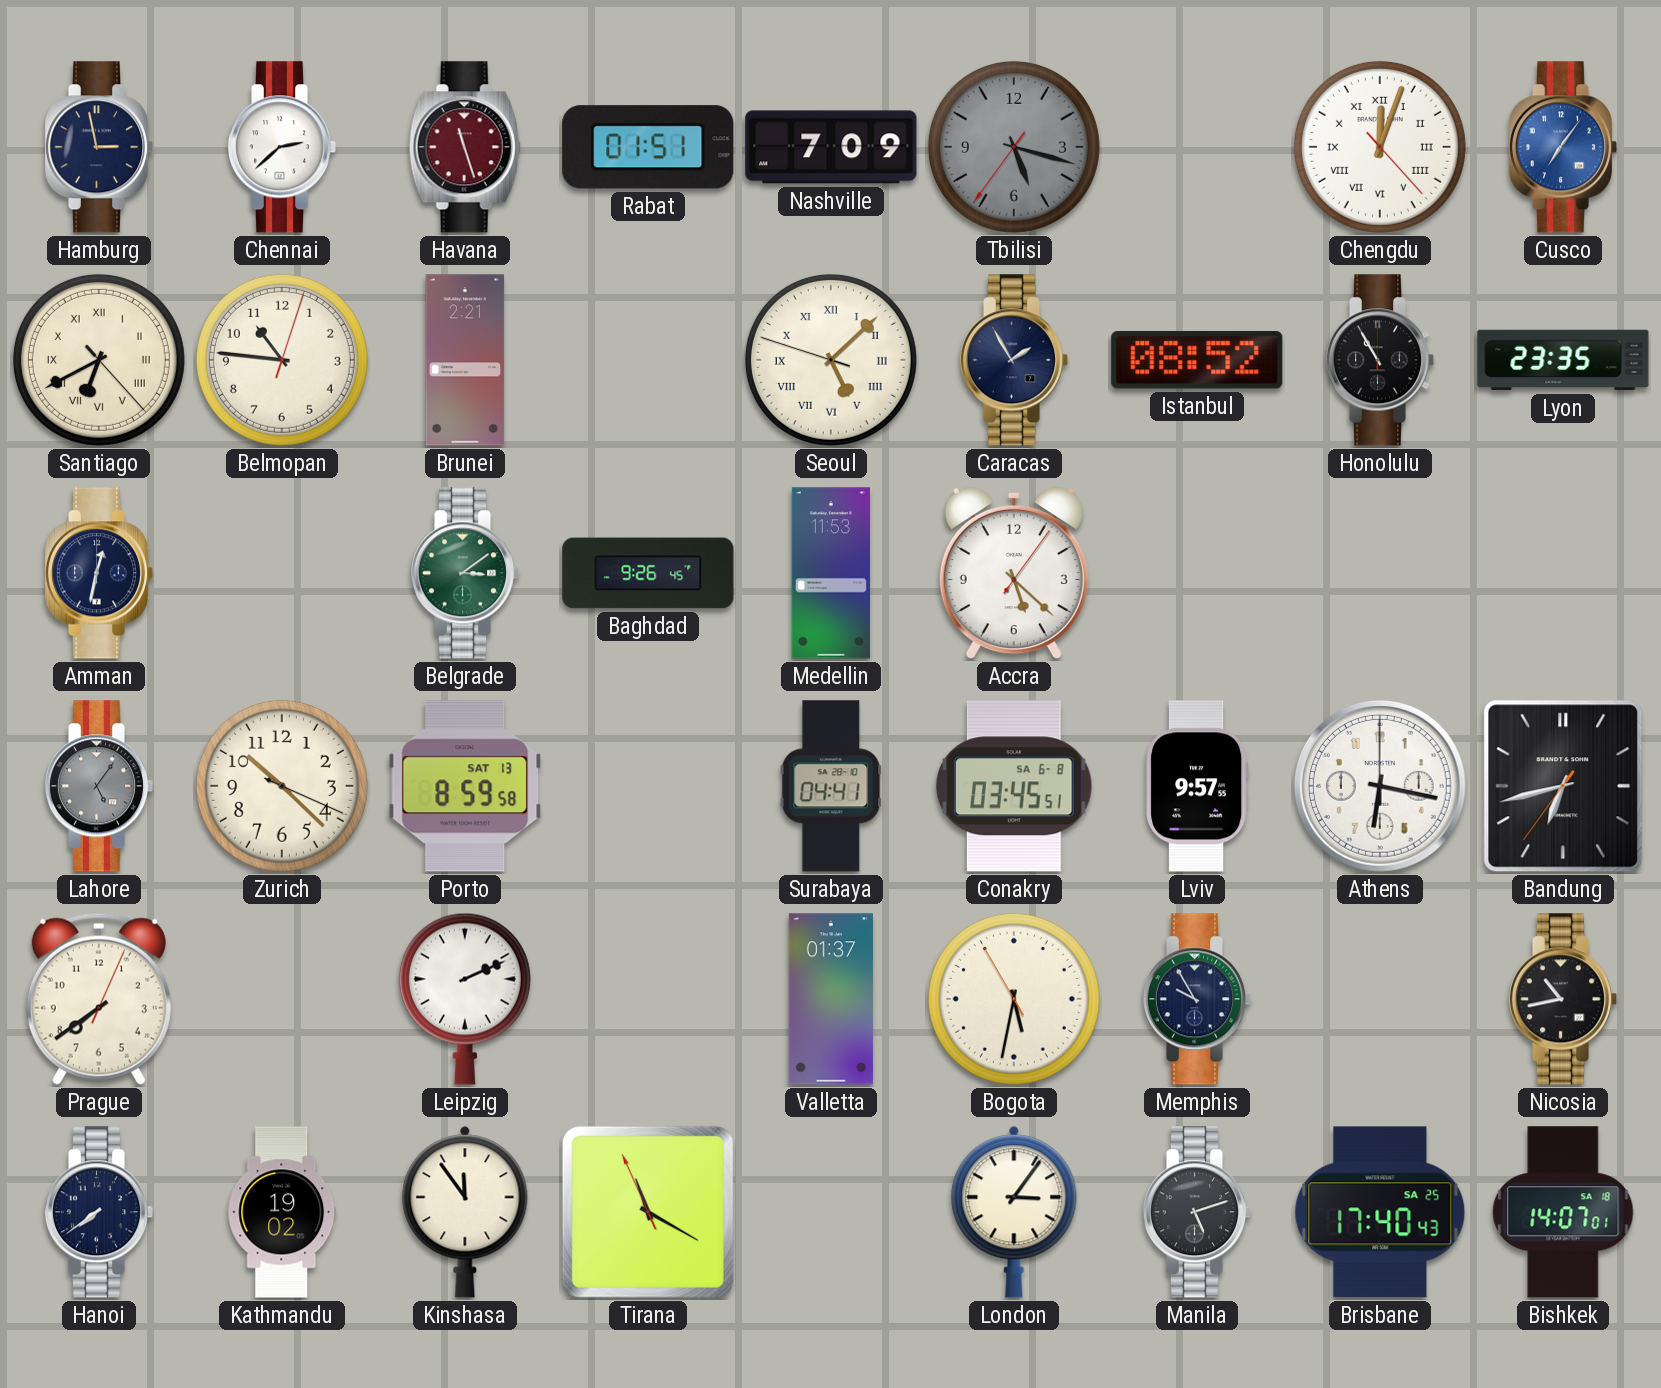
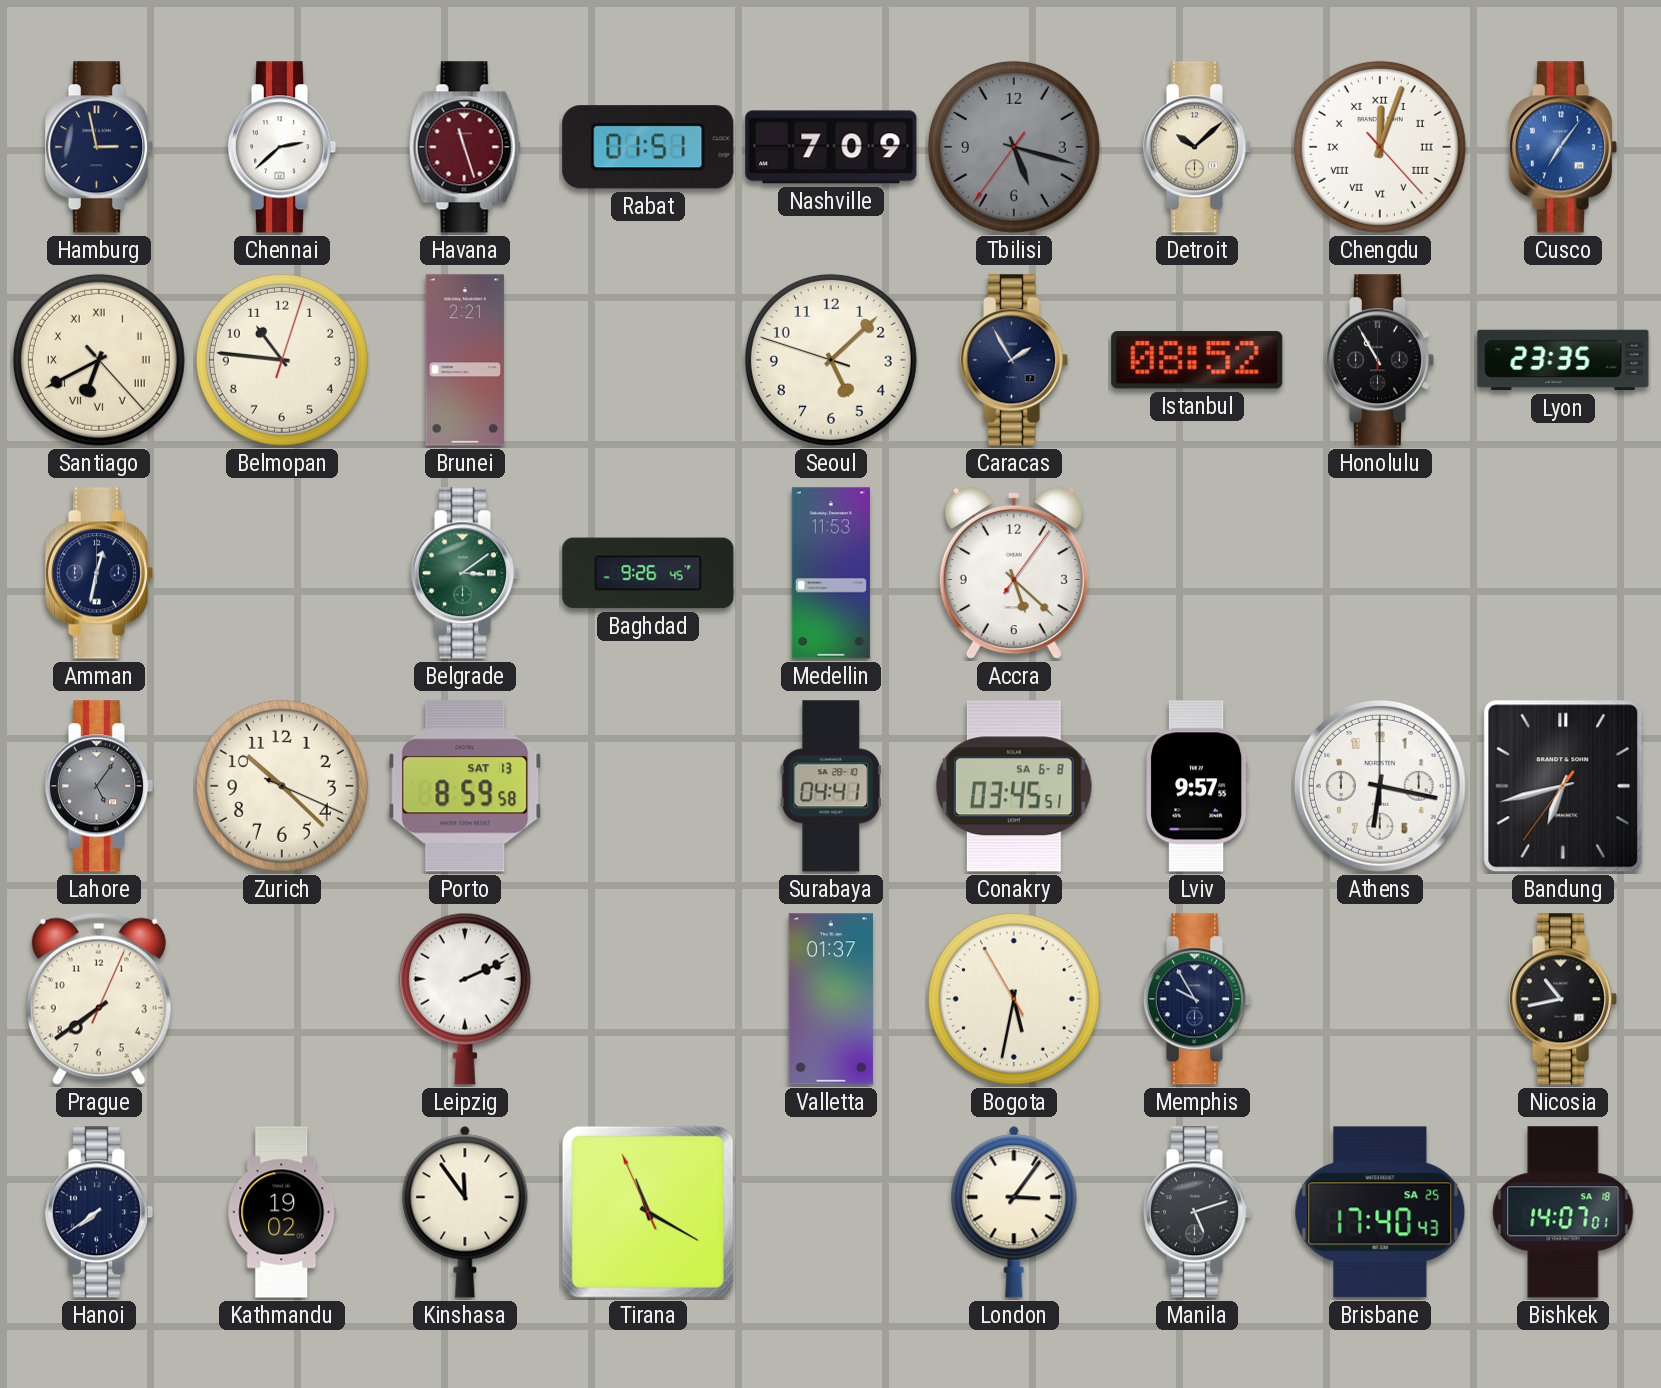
Detroit: none -> 10:08 (1197, 147)
Seoul numerals: Roman -> Arabic (831, 360)
